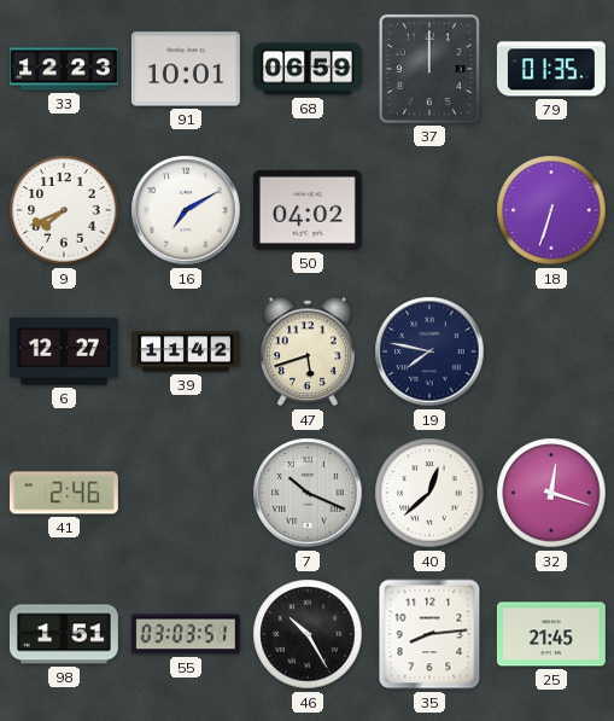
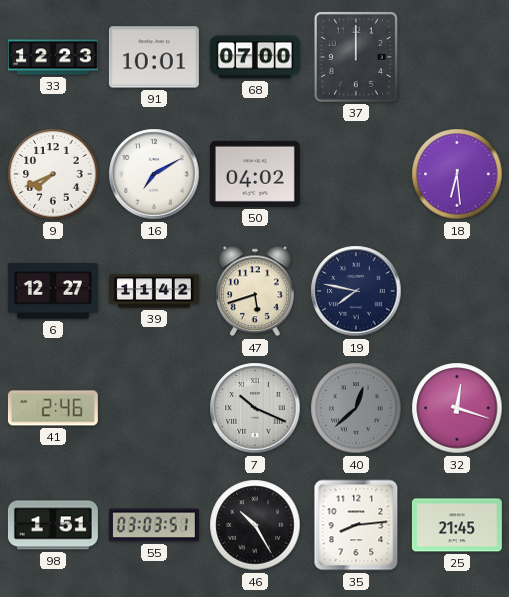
68: 06:59 -> 07:00 (255, 57)
79: 01:35 -> none (551, 69)
18: 6:33 -> 6:29 (457, 174)
40 dial: white -> grey (356, 408)
